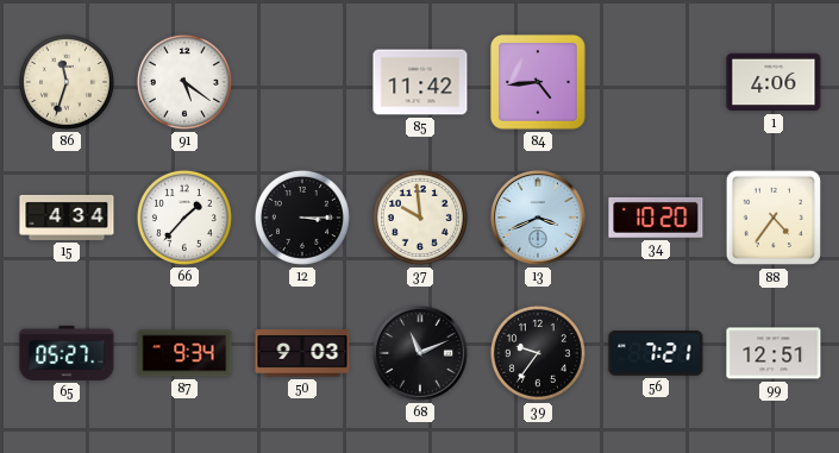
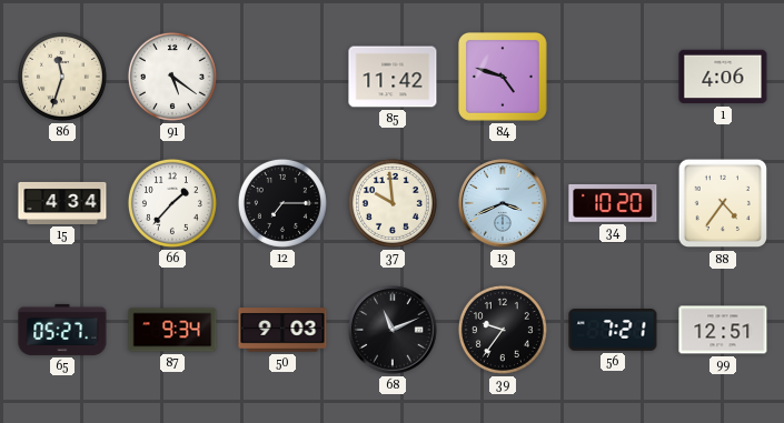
84: 4:44 -> 4:48 (503, 77)
12: 3:15 -> 7:15 (282, 203)
